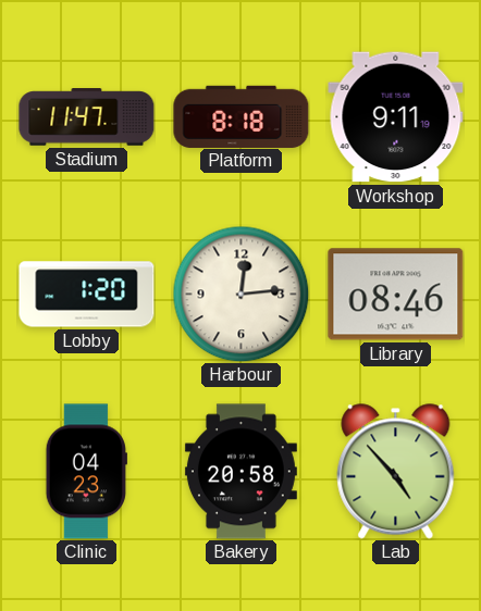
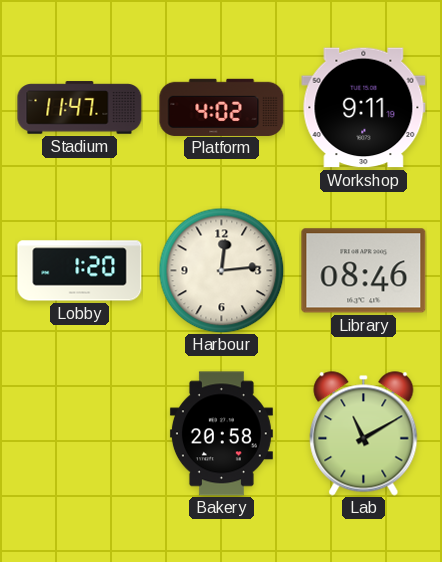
Platform: 8:18 -> 4:02 (222, 107)
Clinic: 04:23 -> none (86, 472)
Lab: 4:53 -> 11:10 (364, 434)
